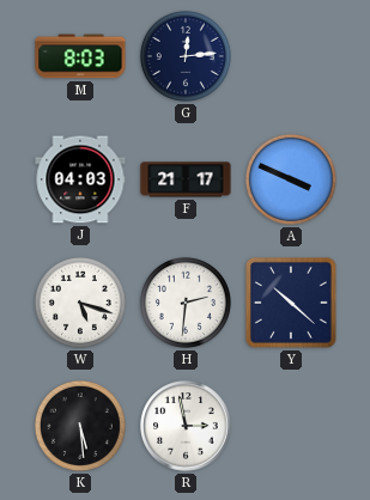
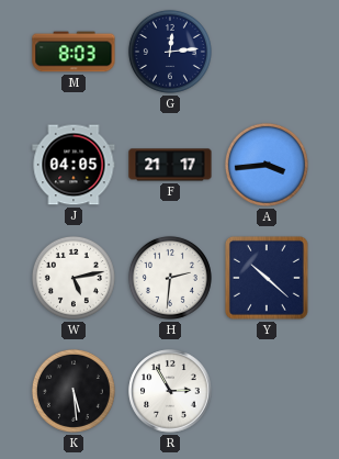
J: 04:03 -> 04:05 (74, 165)
A: 3:49 -> 3:44 (267, 165)
W: 5:18 -> 5:13 (74, 278)
R: 2:58 -> 2:55 (170, 391)
